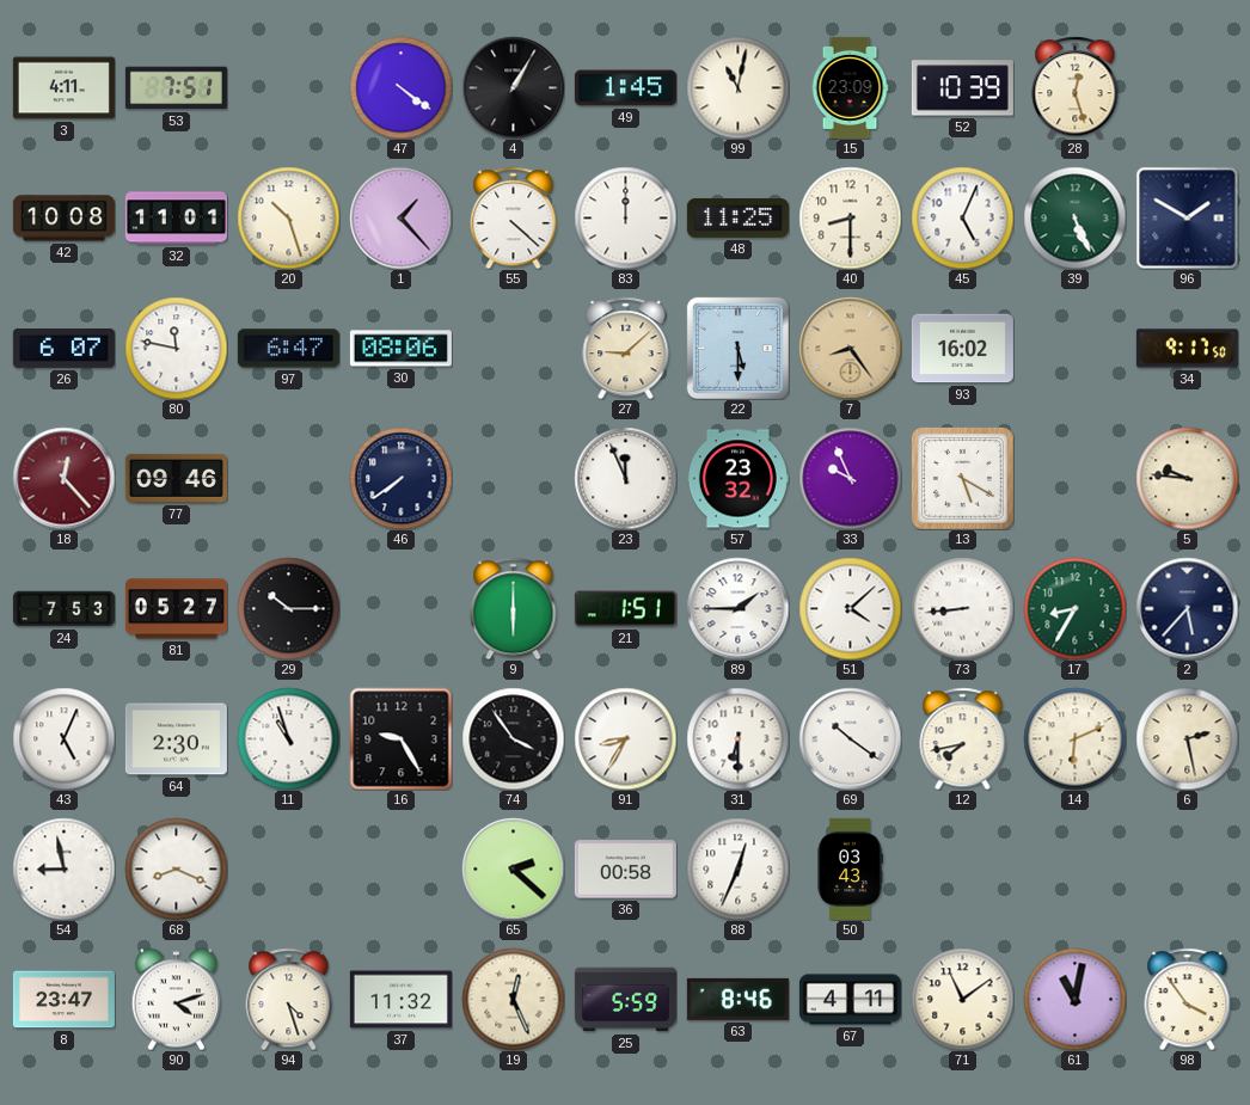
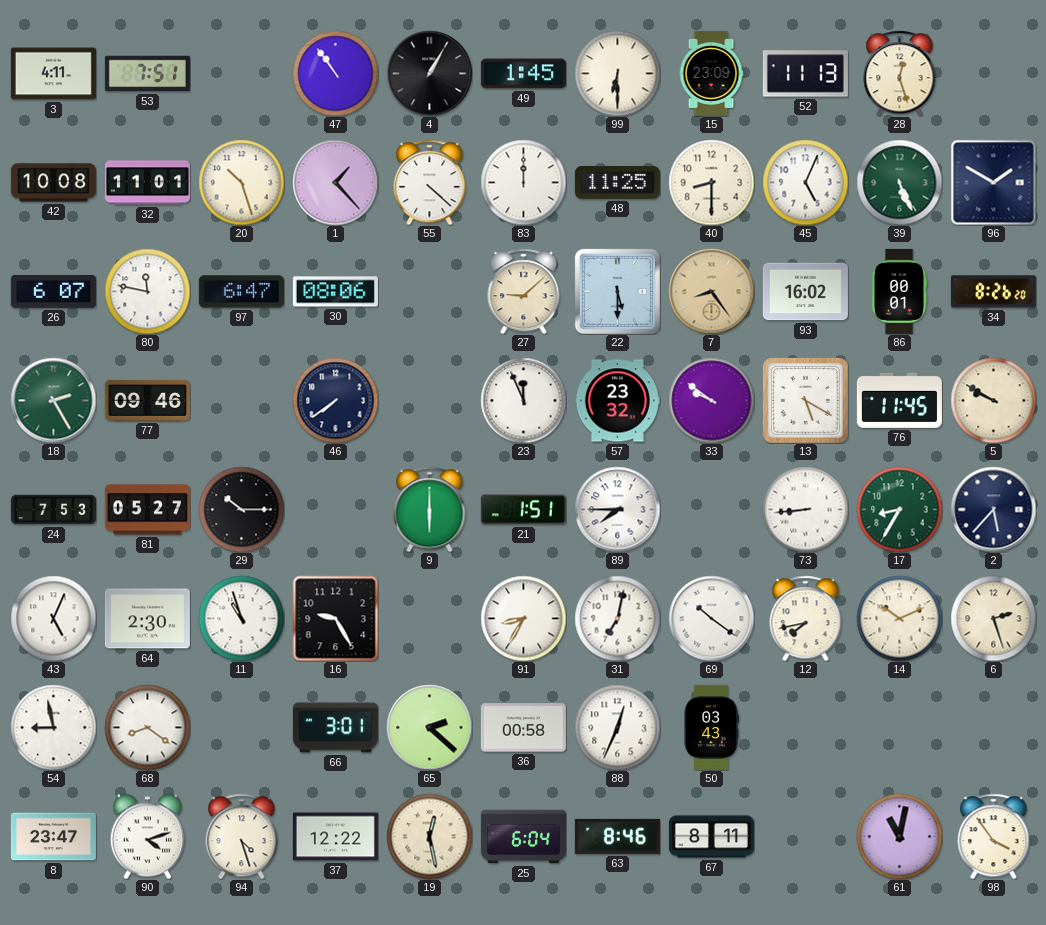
47: 4:21 -> 10:54 (335, 73)
99: 11:02 -> 6:30 (617, 73)
52: 10:39 -> 11:13 (805, 74)
86: none -> 00:01 (899, 291)
34: 9:17 -> 8:26 (993, 292)
18: 12:23 -> 2:25 (53, 400)
18 dial: burgundy -> green (53, 400)
33: 9:56 -> 9:51 (711, 400)
76: none -> 11:45 (899, 400)
5: 9:46 -> 9:50 (993, 400)
89: 1:45 -> 7:45 (617, 509)
51: 4:08 -> none (850, 608)
74: 3:54 -> none (513, 738)
31: 6:30 -> 7:02 (617, 618)
14: 6:11 -> 10:11 (899, 618)
6: 2:28 -> 2:27 (993, 618)
68: 8:19 -> 8:21 (147, 727)
66: none -> 3:01 (335, 728)
37: 11:32 -> 12:22 (335, 837)
19: 12:26 -> 12:28 (429, 836)
25: 5:59 -> 6:04 (523, 837)
67: 4:11 -> 8:11 (711, 837)
71: 11:09 -> none (962, 999)
